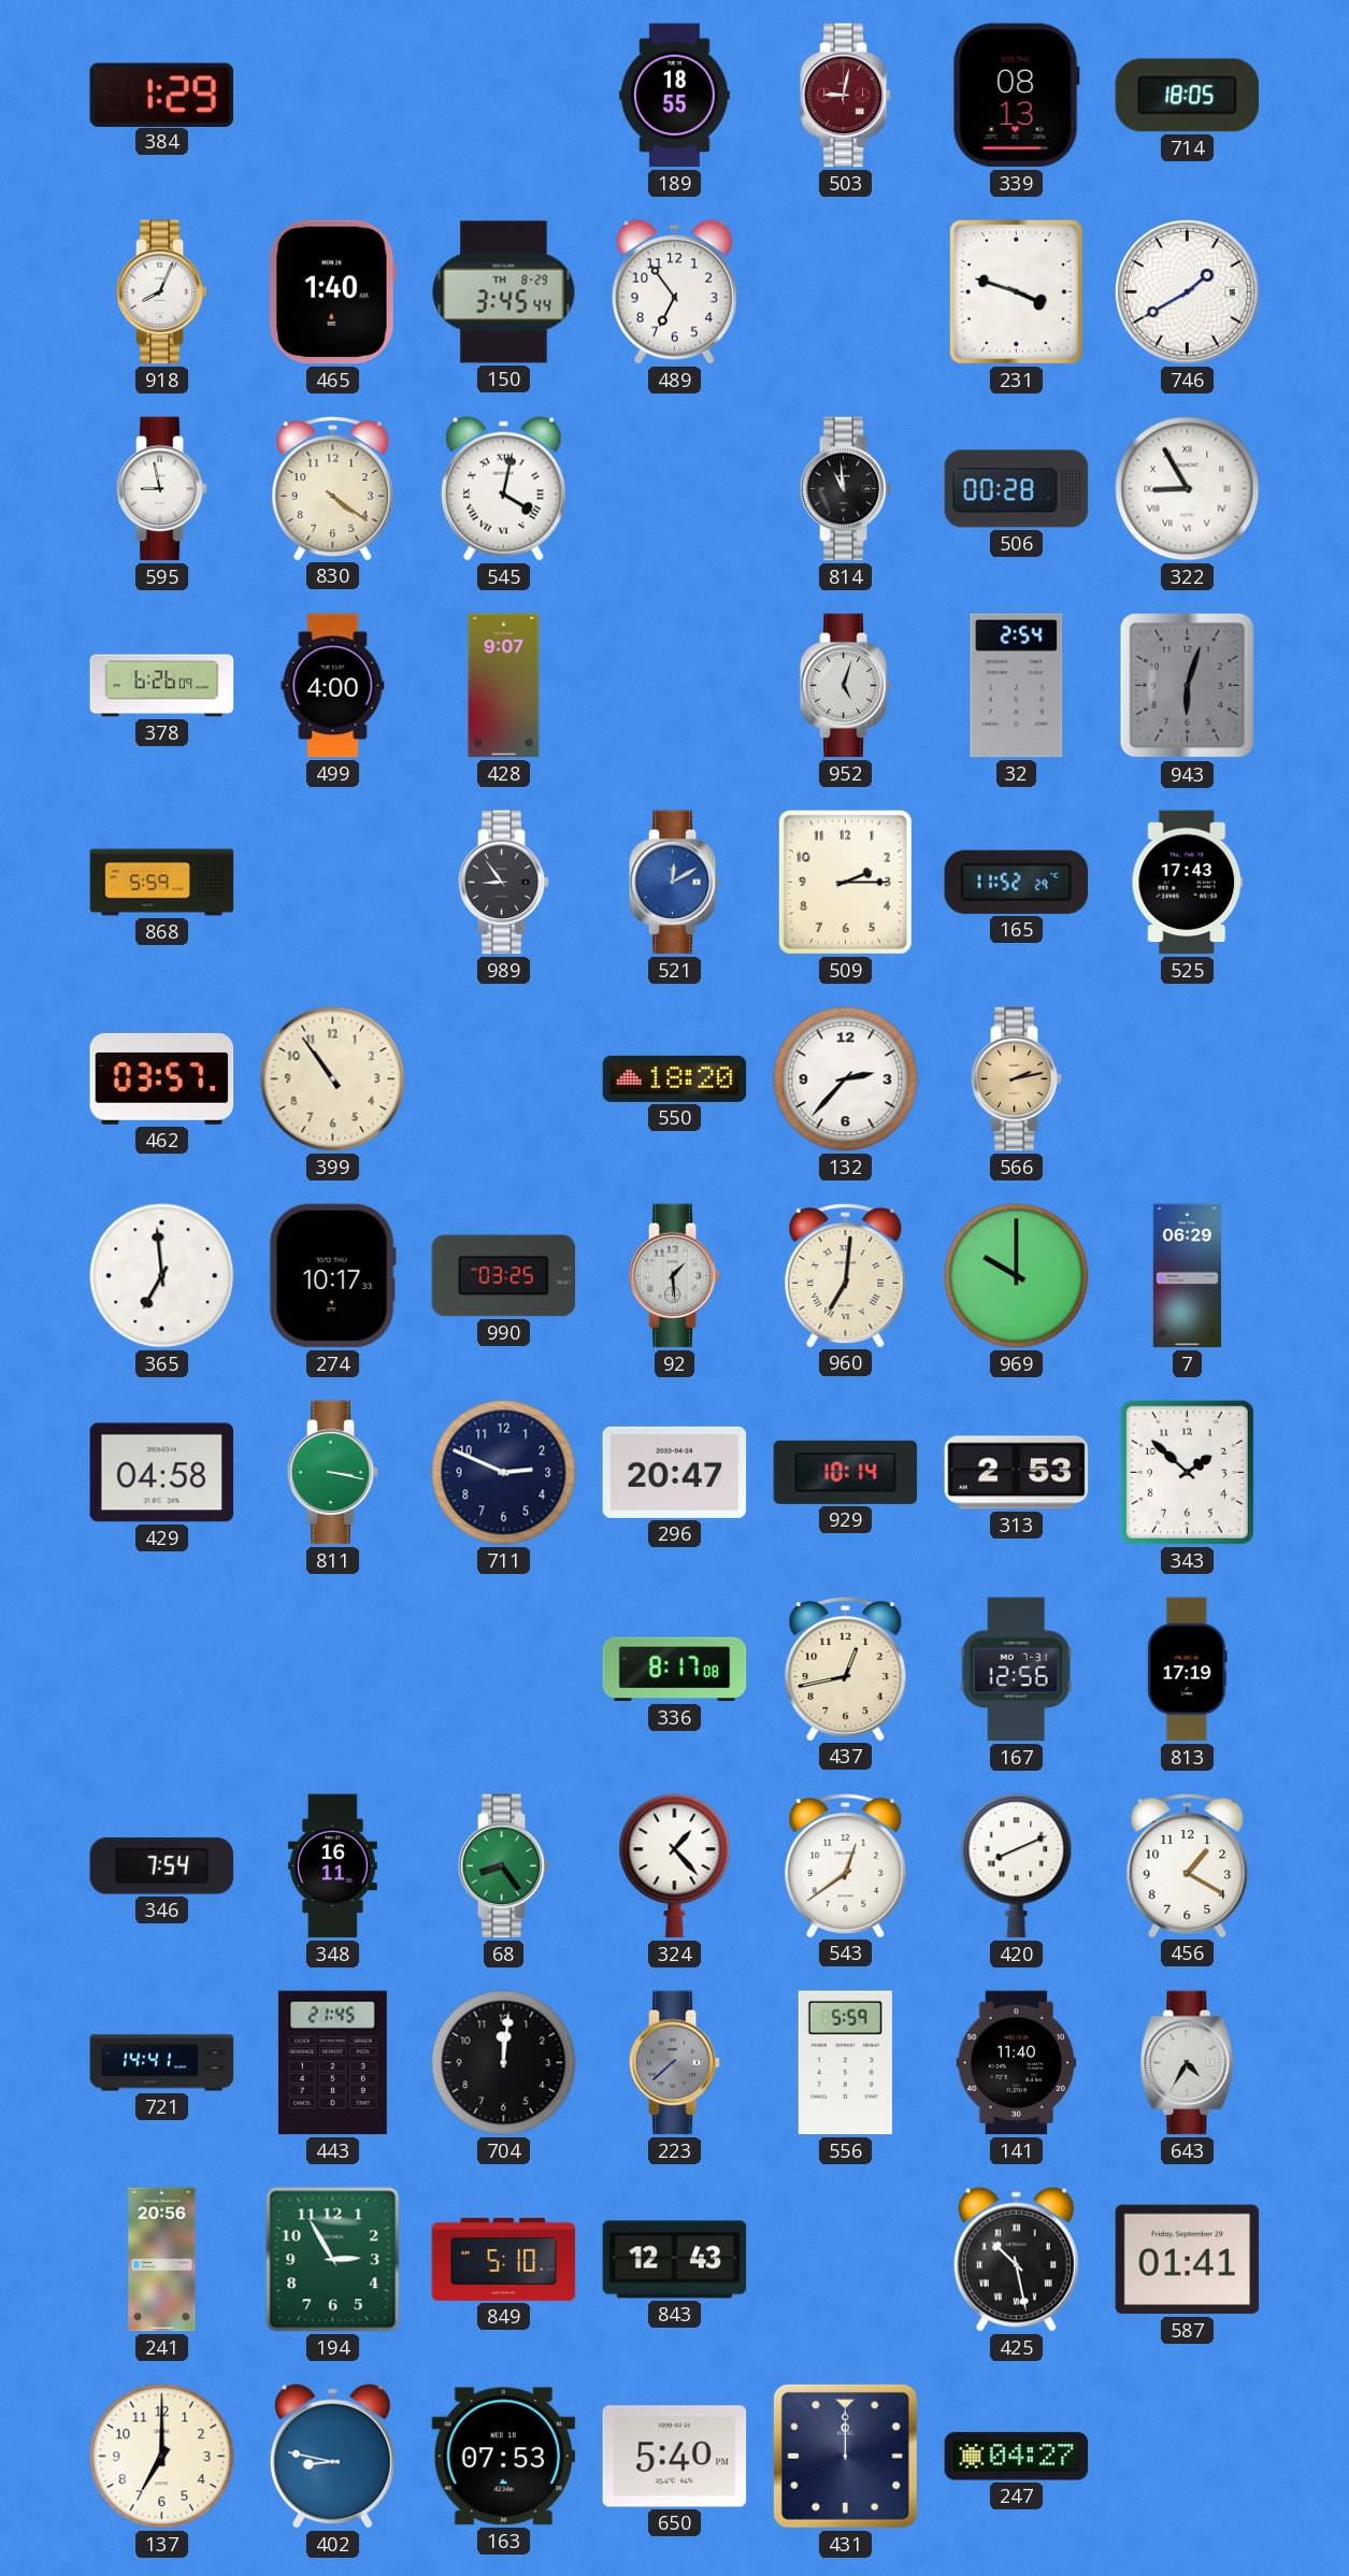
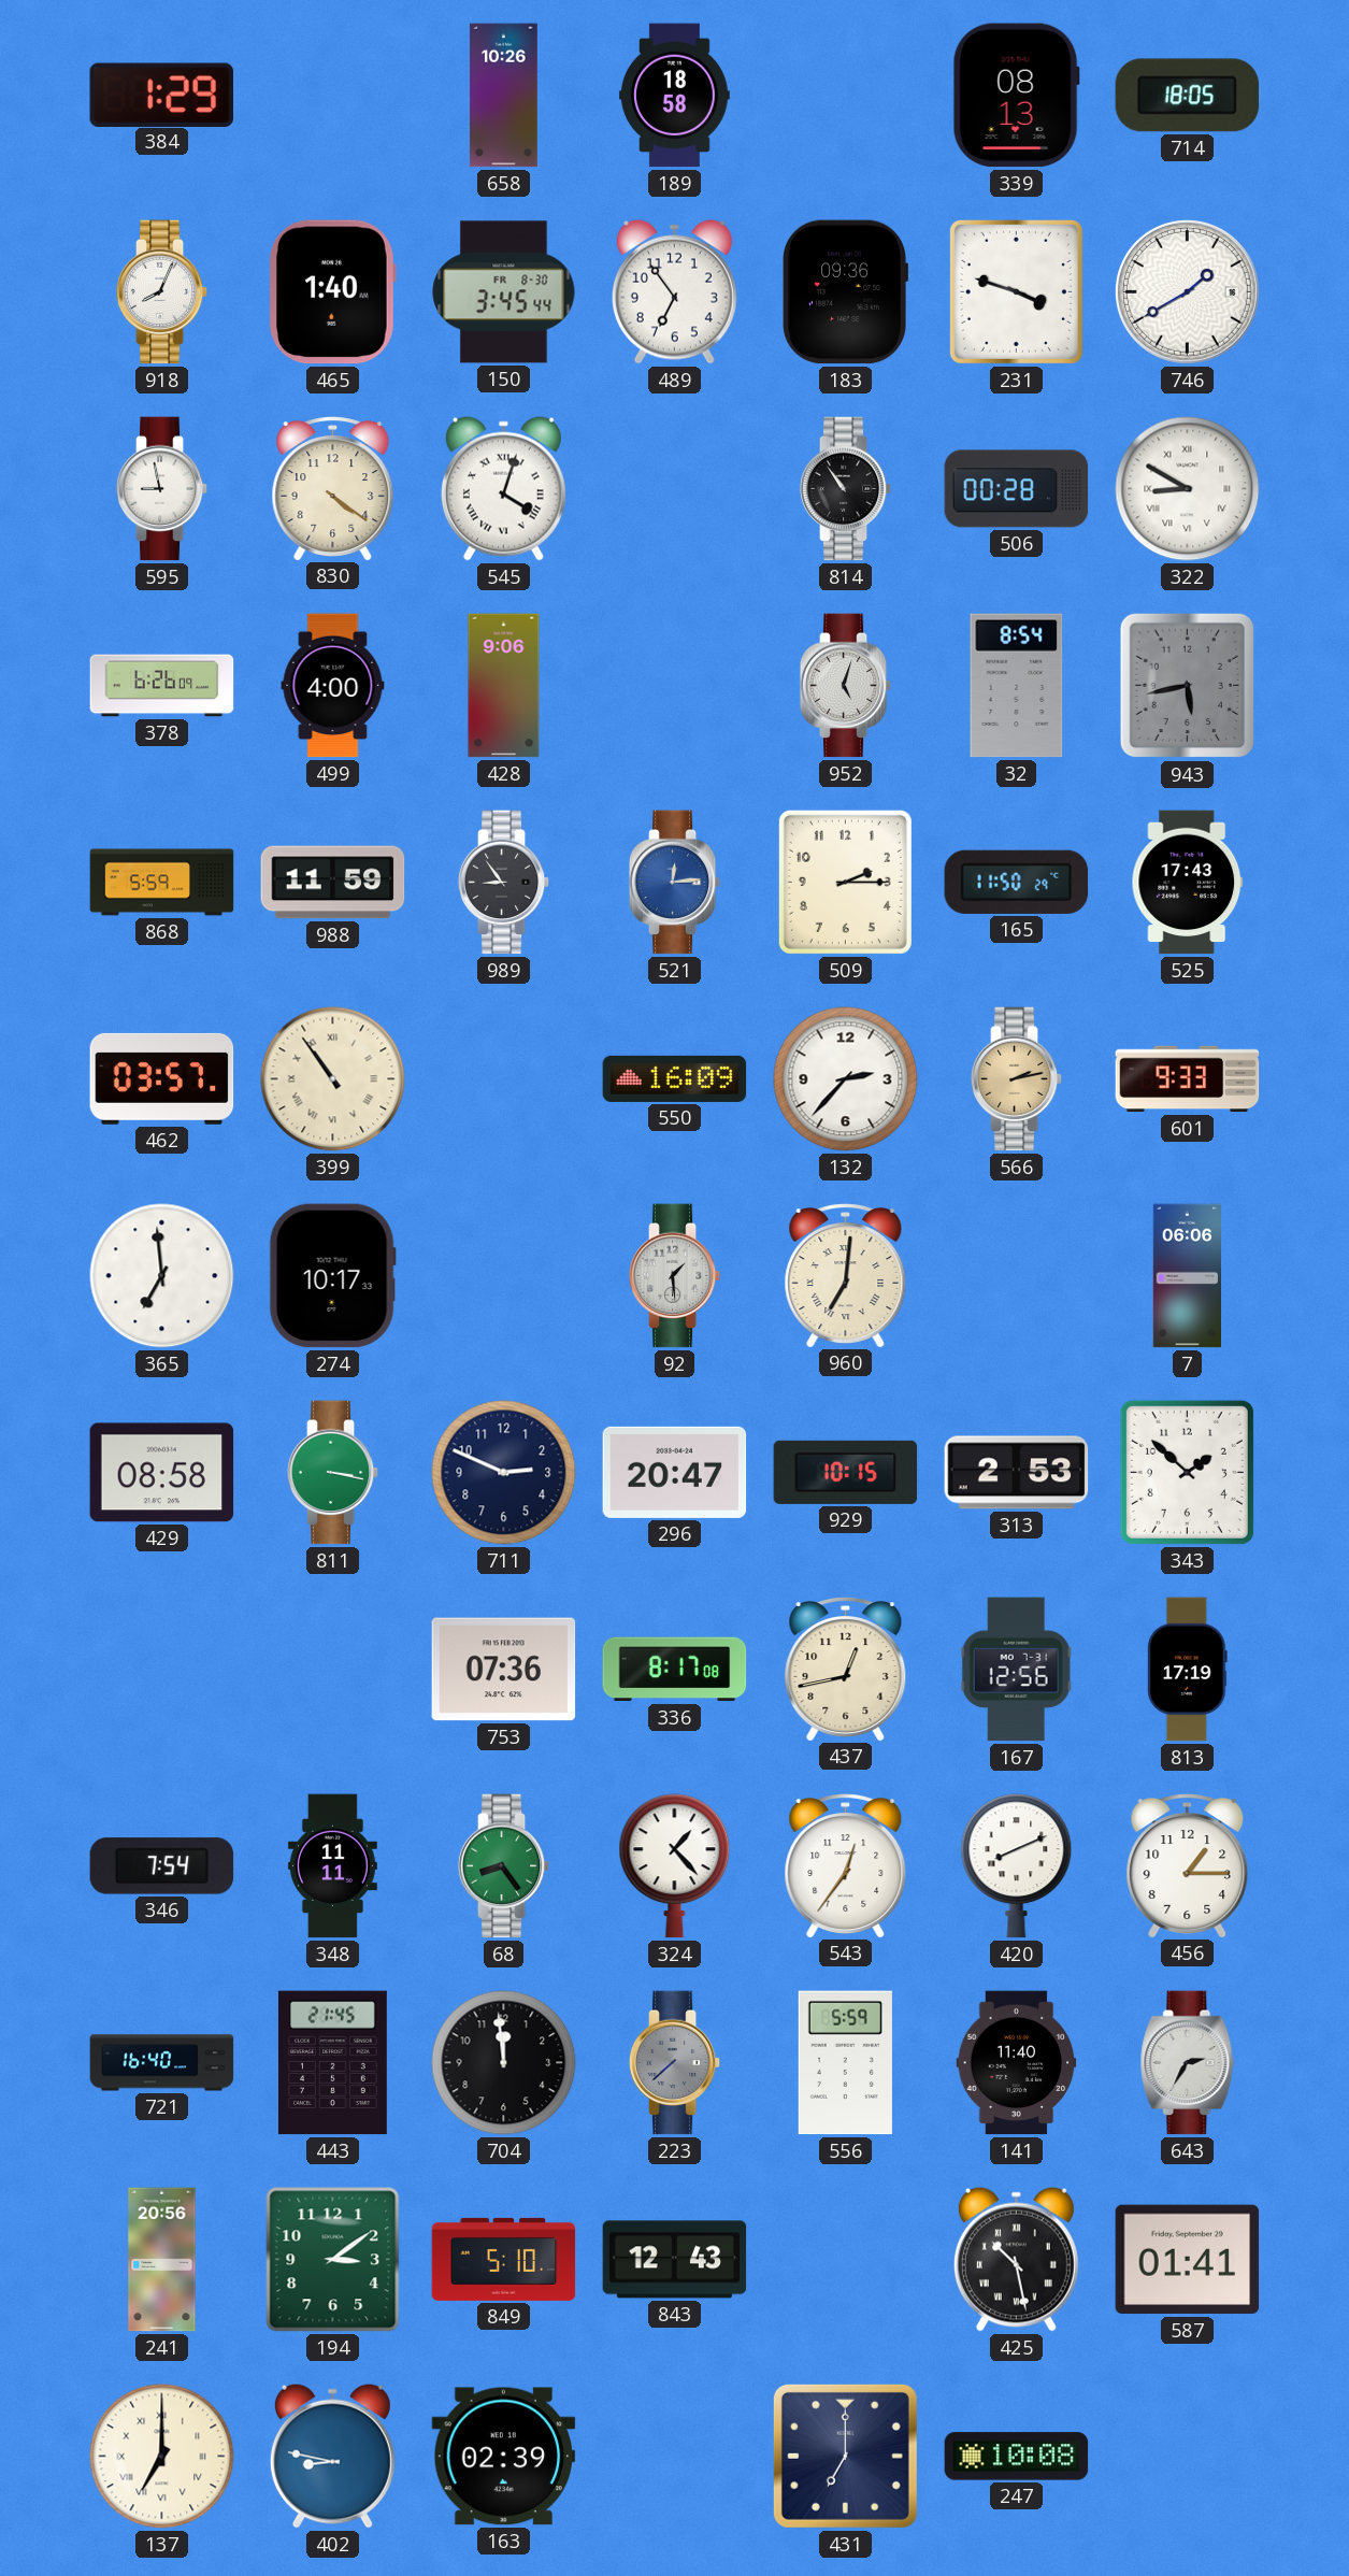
658: none -> 10:26 (504, 96)
189: 18:55 -> 18:58 (674, 96)
503: 9:02 -> none (846, 96)
150 date: TH 8-29 -> FR 8-30 (504, 292)
183: none -> 09:36 (845, 292)
545: 4:02 -> 4:03 (503, 488)
814: 10:59 -> 10:54 (846, 489)
322: 8:55 -> 8:50 (1188, 489)
428: 9:07 -> 9:06 (504, 686)
32: 2:54 -> 8:54 (1017, 686)
943: 6:03 -> 5:43 (1188, 686)
988: none -> 11:59 (333, 883)
521: 12:10 -> 12:14 (675, 883)
165: 11:52 -> 11:50 (1017, 882)
399 numerals: Arabic -> Roman (333, 1079)
550: 18:20 -> 16:09 (675, 1078)
601: none -> 9:33 (1188, 1079)
990: 03:25 -> none (504, 1276)
969: 10:00 -> none (1017, 1276)
7: 06:29 -> 06:06 (1188, 1276)
429: 04:58 -> 08:58 (162, 1473)
929: 10:14 -> 10:15 (846, 1472)
753: none -> 07:36 (504, 1670)
348: 16:11 -> 11:11 (332, 1866)
543: 12:39 -> 12:36 (846, 1865)
456: 1:20 -> 1:15 (1188, 1865)
721: 14:41 -> 16:40 (162, 2063)
704: 12:01 -> 11:59 (504, 2063)
643: 4:35 -> 2:35 (1188, 2063)
194: 2:55 -> 3:09 (333, 2260)
137 numerals: Arabic -> Roman (162, 2457)
163: 07:53 -> 02:39 (504, 2457)
650: 5:40 -> none (675, 2457)
431: 12:00 -> 7:00 (845, 2456)
247: 04:27 -> 10:08 (1017, 2457)
